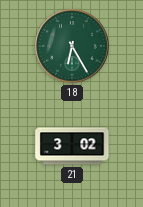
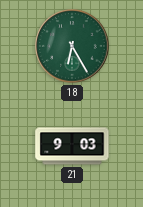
21: 3:02 -> 9:03 (72, 146)
